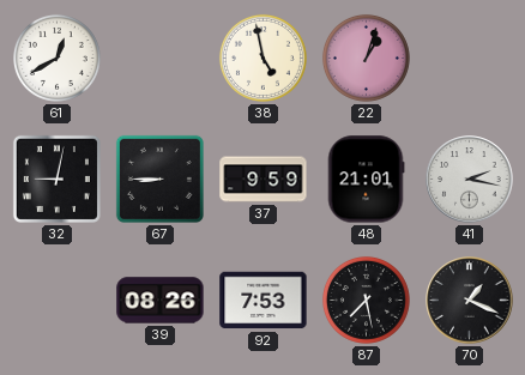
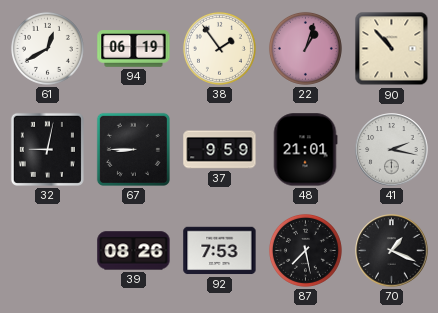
94: none -> 06:19 (134, 49)
38: 4:58 -> 1:54 (219, 48)
90: none -> 10:53 (392, 49)
